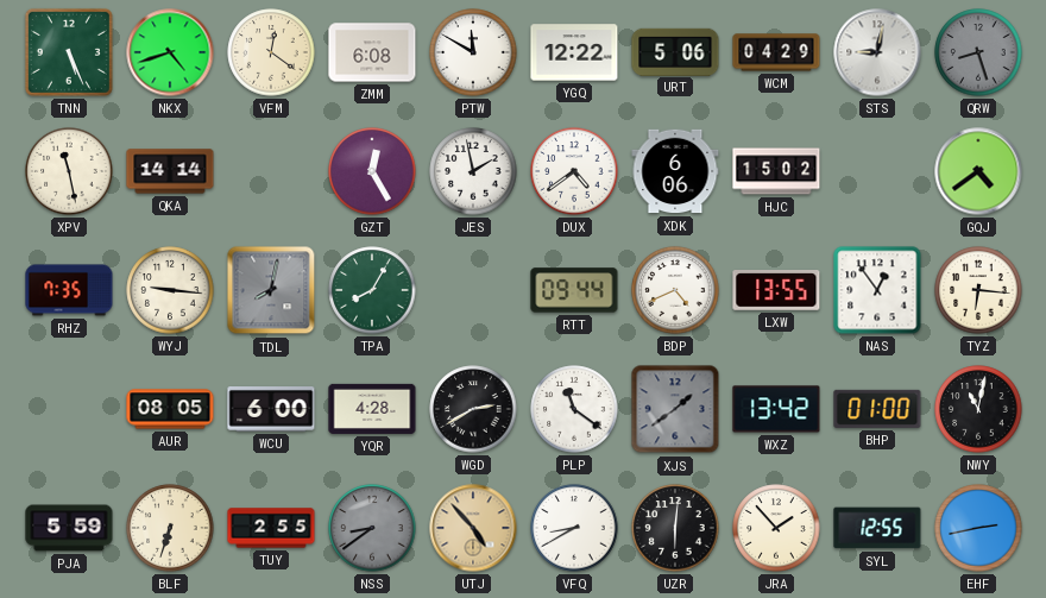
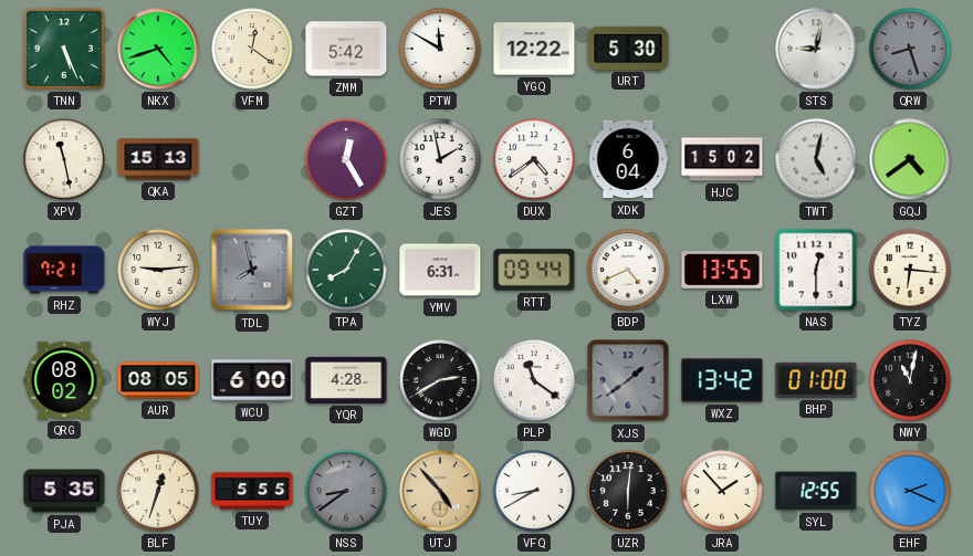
ZMM: 6:08 -> 5:42 (346, 49)
URT: 5:06 -> 5:30 (628, 48)
WCM: 04:29 -> none (776, 52)
QKA: 14:14 -> 15:13 (158, 159)
XDK: 6:06 -> 6:04 (628, 159)
TWT: none -> 5:02 (816, 159)
RHZ: 7:35 -> 7:21 (64, 270)
WYJ: 9:16 -> 9:14 (158, 270)
TDL: 8:02 -> 7:58 (252, 270)
YMV: none -> 6:31 (440, 270)
NAS: 12:54 -> 12:30 (816, 270)
QRG: none -> 08:02 (64, 380)
PJA: 5:59 -> 5:35 (64, 491)
BLF: 6:33 -> 12:33 (158, 491)
TUY: 2:55 -> 5:55 (252, 491)
EHF: 2:43 -> 2:19 (910, 491)
